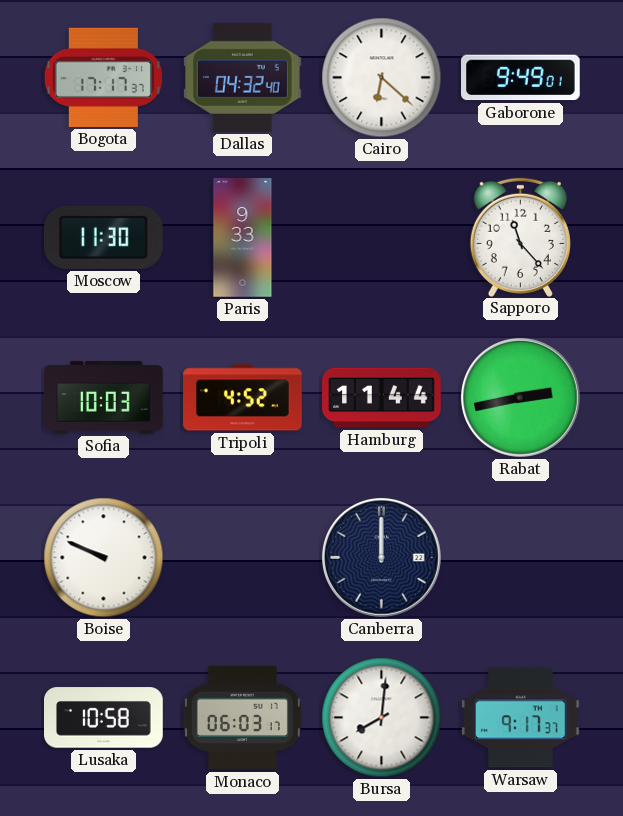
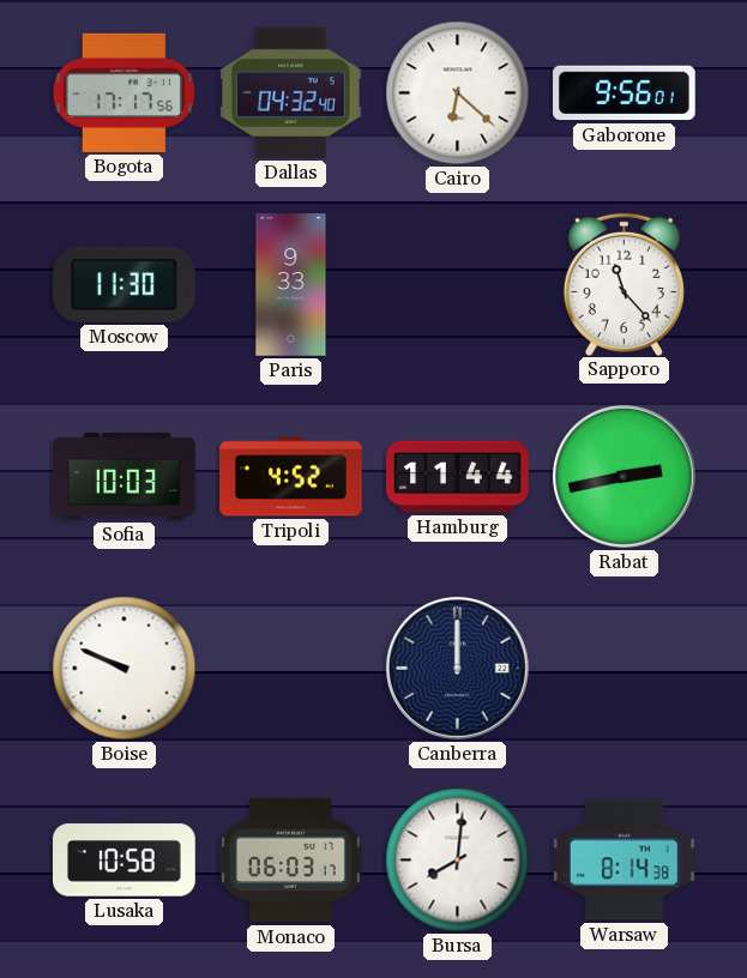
Bogota: 17:17:37 -> 17:17:56 (124, 92)
Gaborone: 9:49 -> 9:56 (625, 93)
Warsaw: 9:17 -> 8:14 (625, 861)
